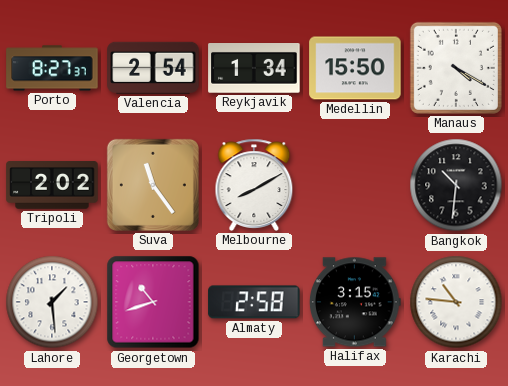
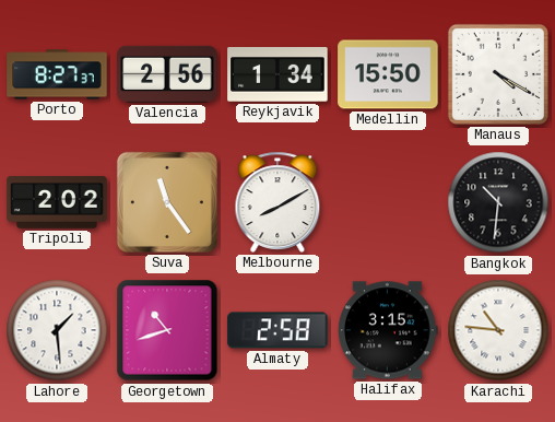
Valencia: 2:54 -> 2:56 (167, 74)
